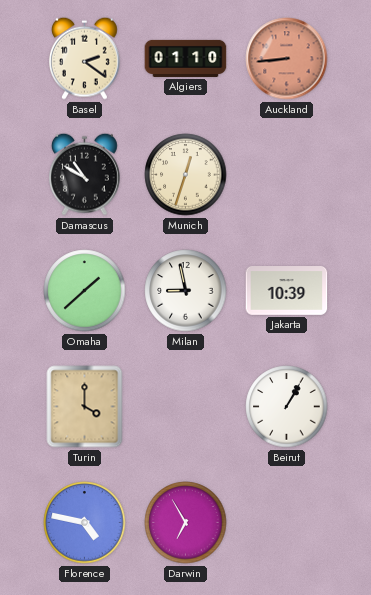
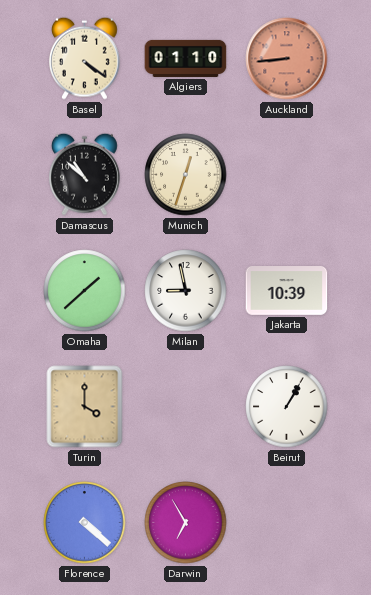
Basel: 2:21 -> 4:21 (85, 58)
Damascus: 10:50 -> 10:52 (85, 174)
Florence: 4:47 -> 4:22 (85, 523)
